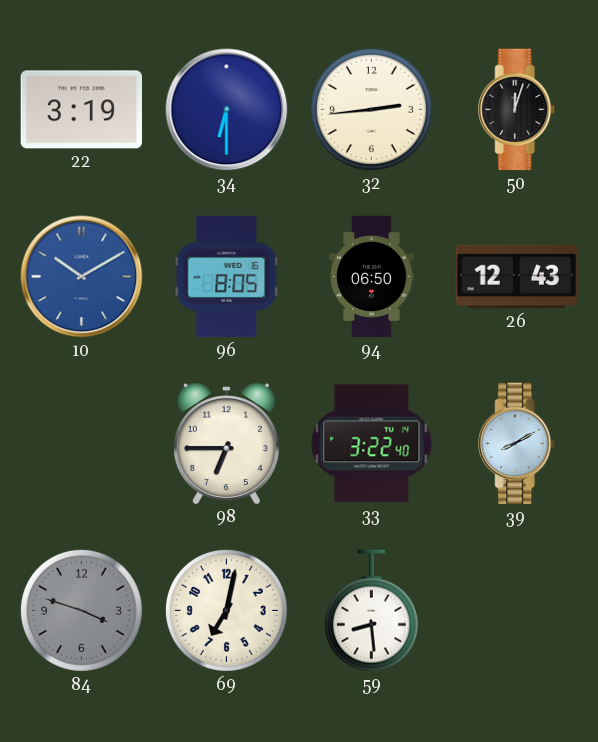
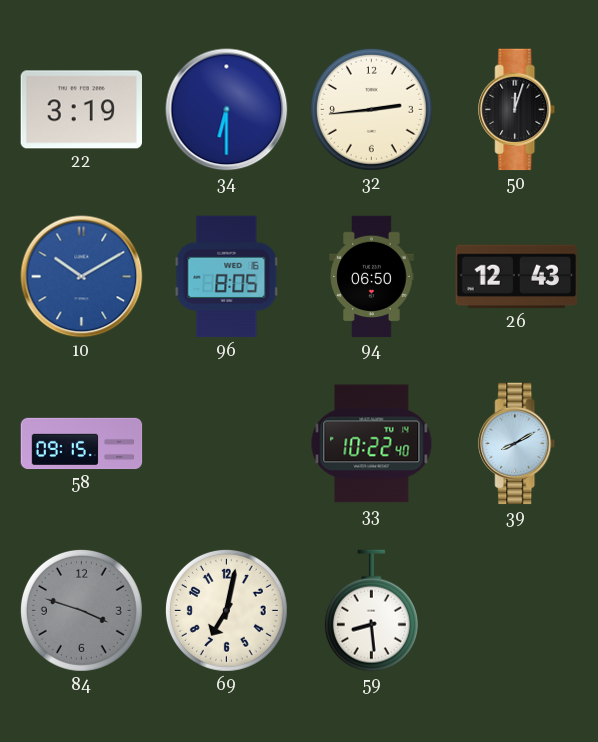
58: none -> 09:15 (82, 444)
98: 6:45 -> none (226, 443)
33: 3:22 -> 10:22 (372, 444)
